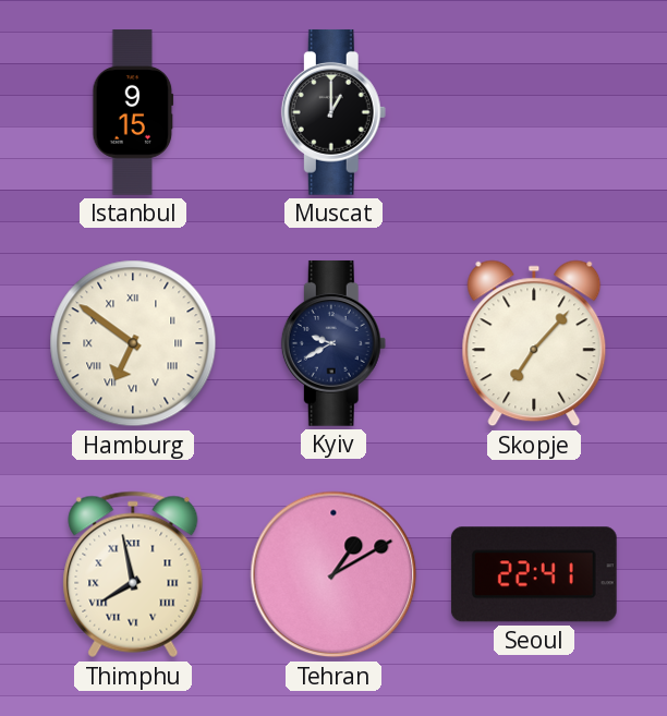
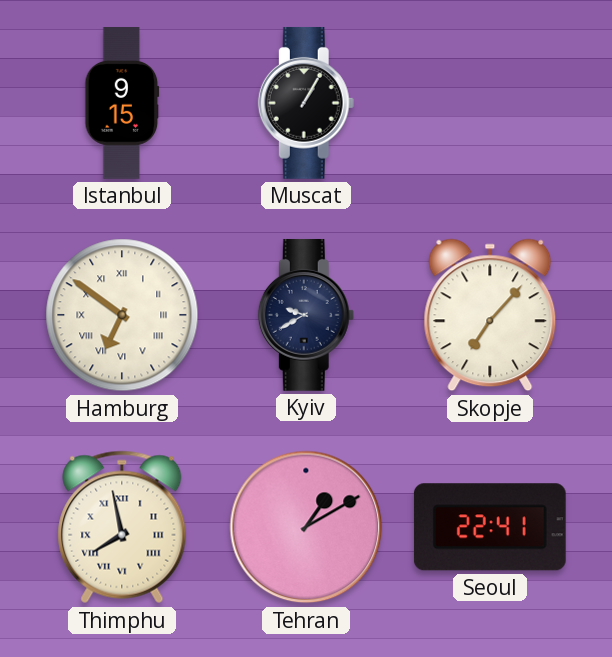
Muscat: 1:00 -> 1:05 (306, 103)
